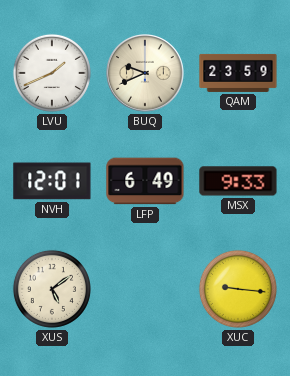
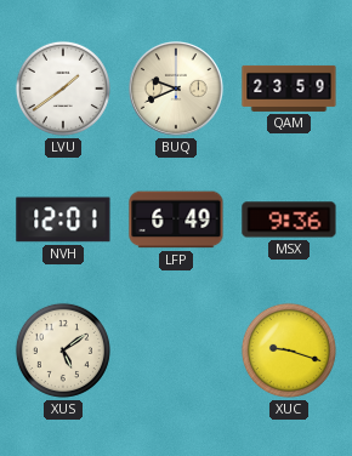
LVU: 1:41 -> 1:39 (63, 89)
MSX: 9:33 -> 9:36 (289, 220)
XUC: 9:16 -> 9:18 (289, 350)
